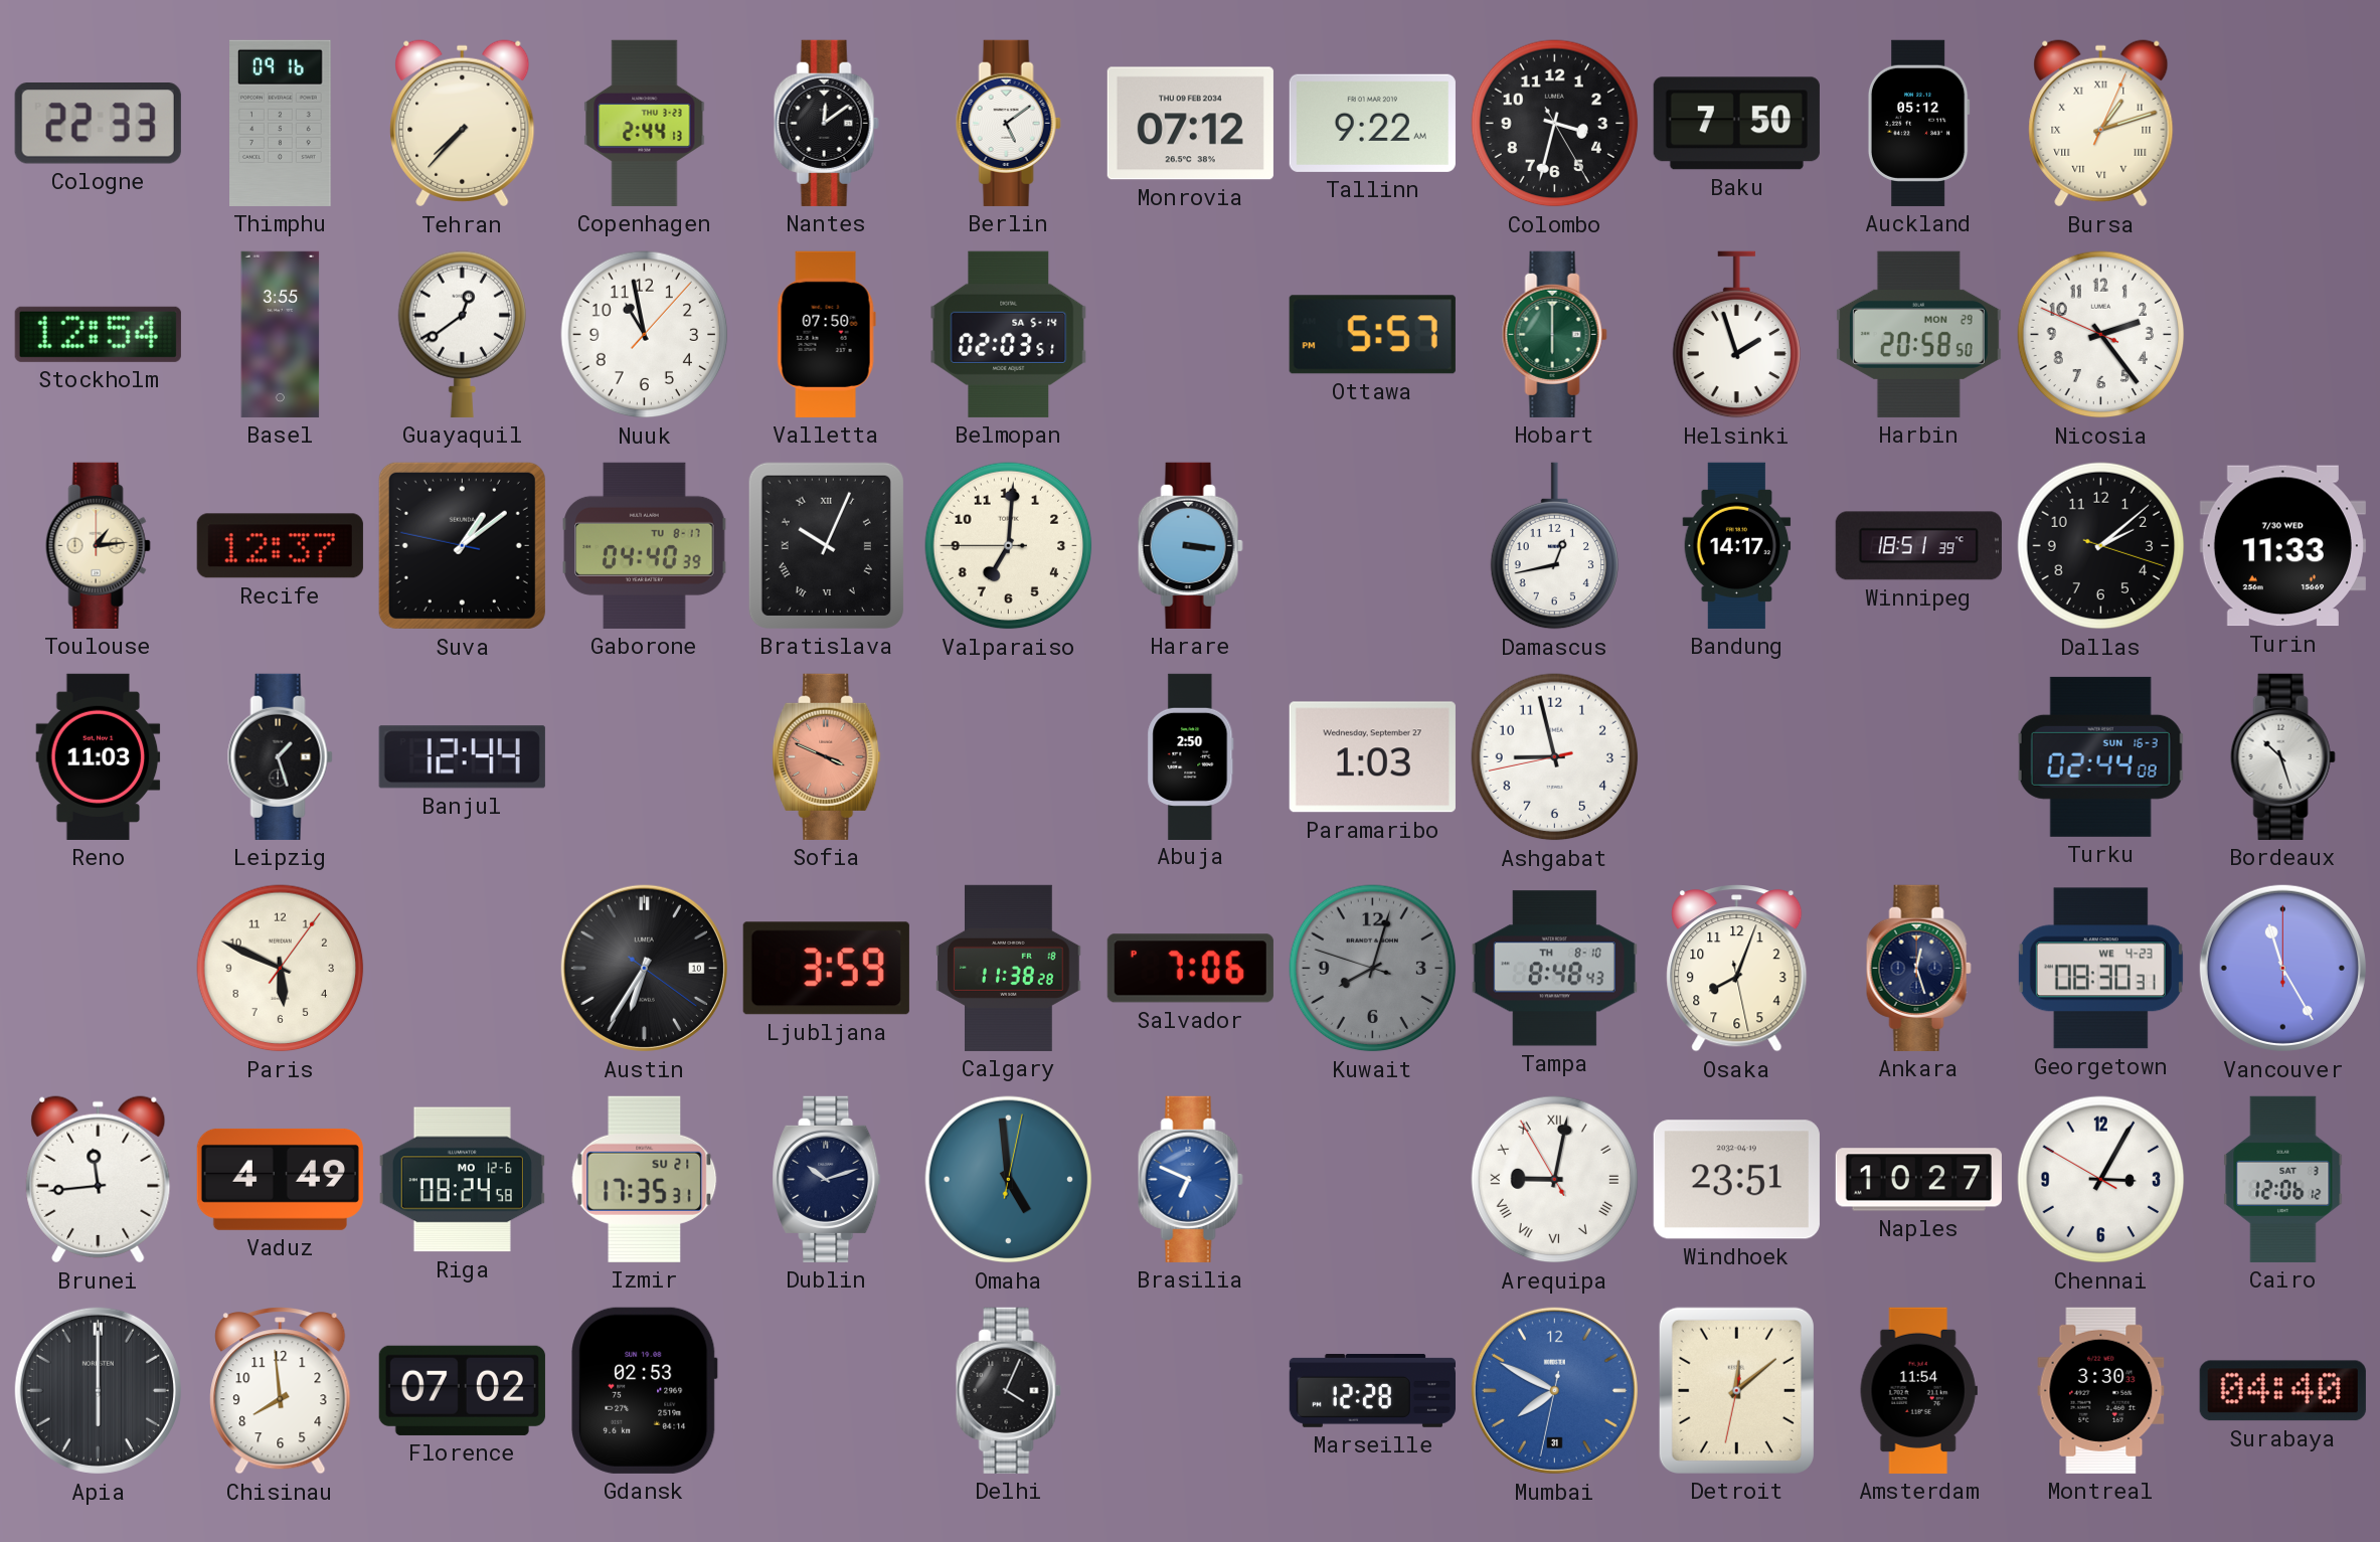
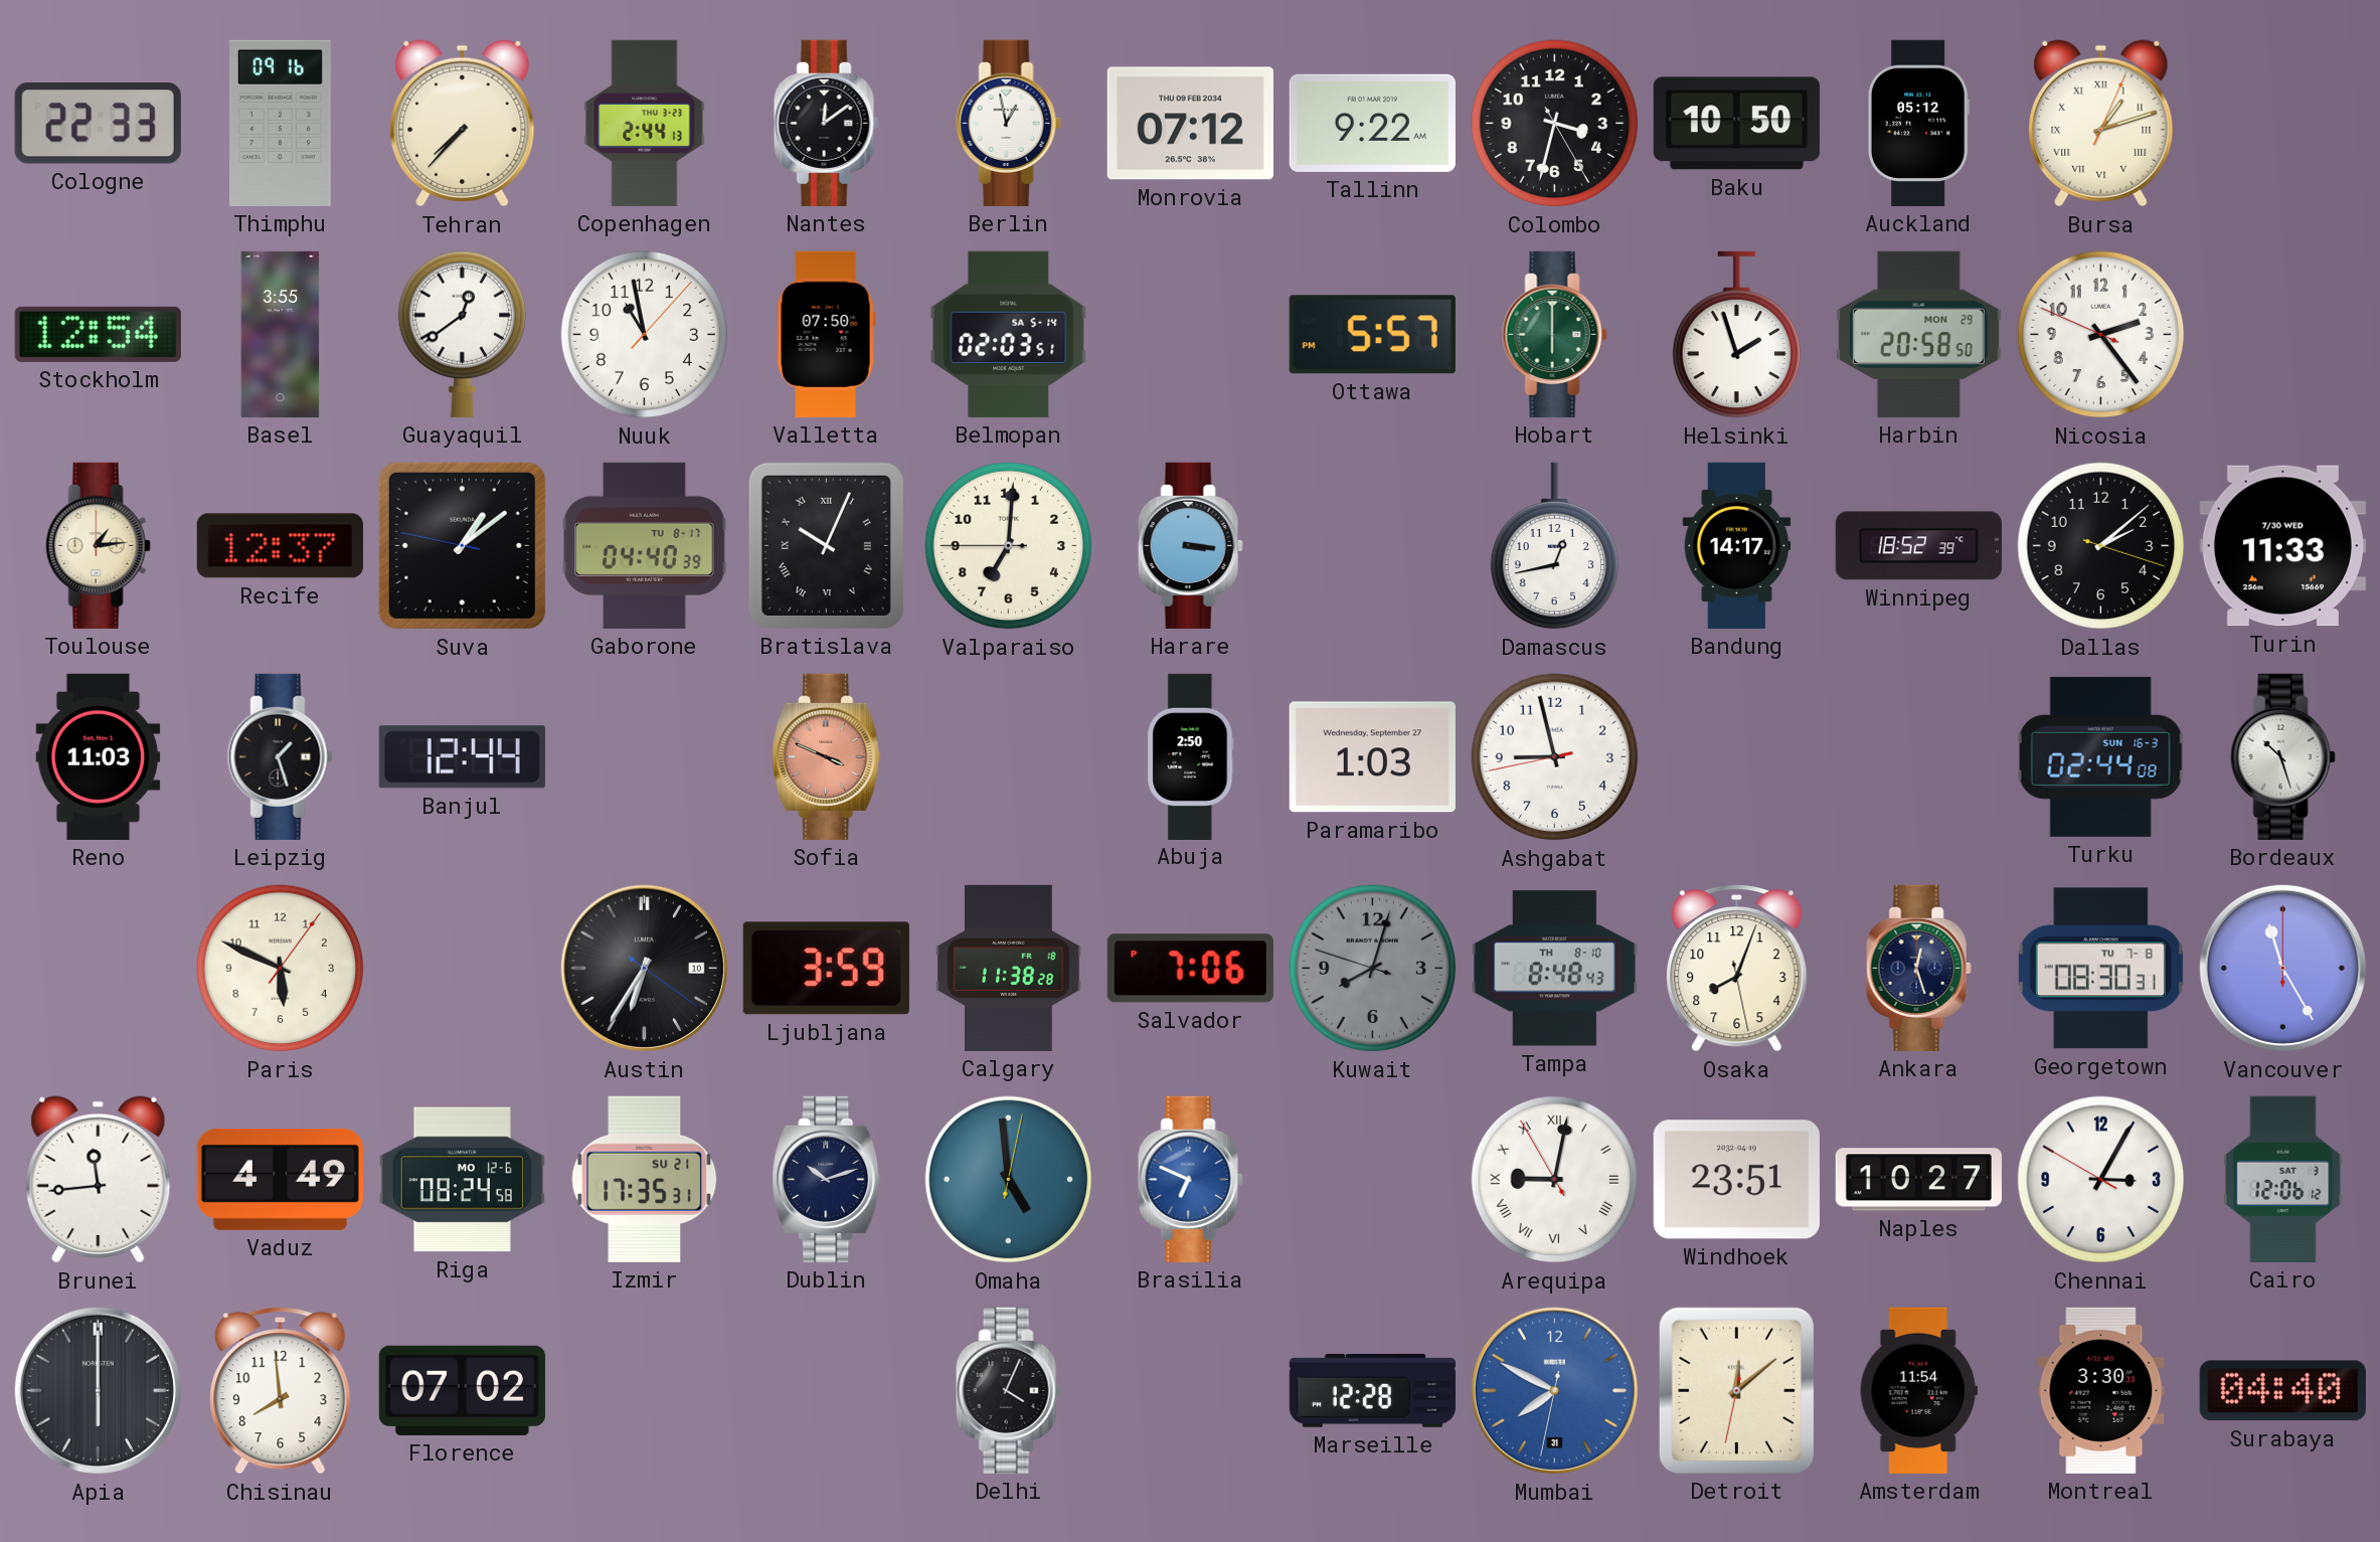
Berlin: 5:09 -> 12:58 (1008, 123)
Baku: 7:50 -> 10:50 (1736, 124)
Winnipeg: 18:51 -> 18:52 (1918, 546)
Georgetown date: WE 4-23 -> TU 7-8 (2100, 969)
Gdansk: 02:53 -> none (645, 1390)
